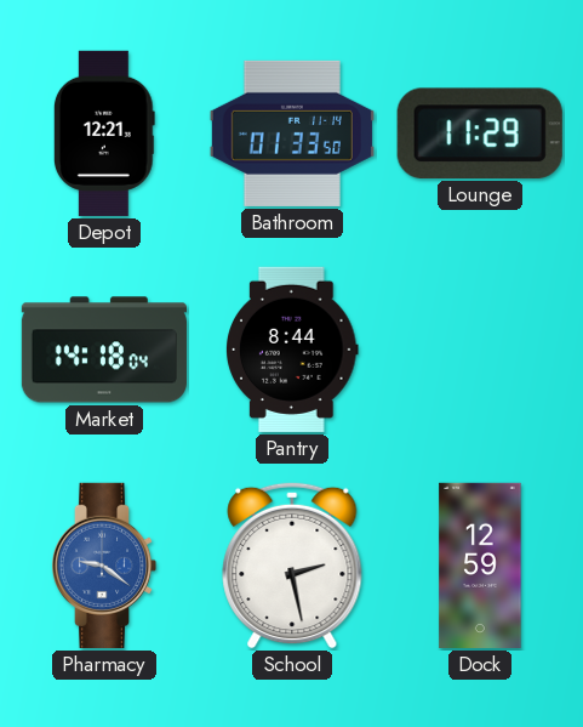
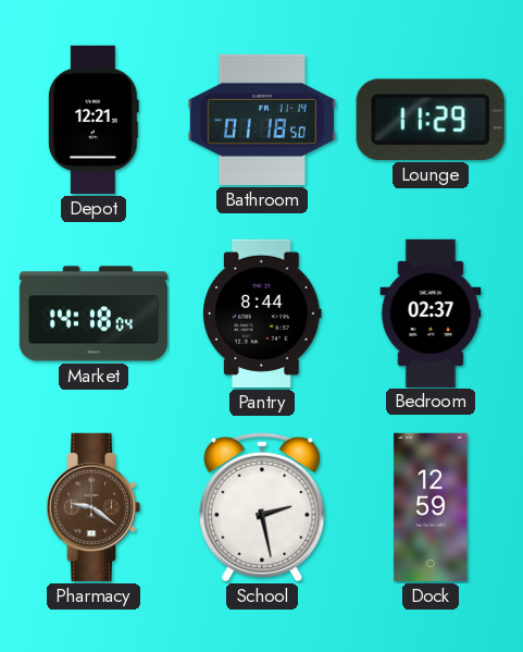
Bathroom: 01:33 -> 01:18 (262, 120)
Bedroom: none -> 02:37 (431, 312)
Pharmacy dial: blue -> brown (94, 507)
